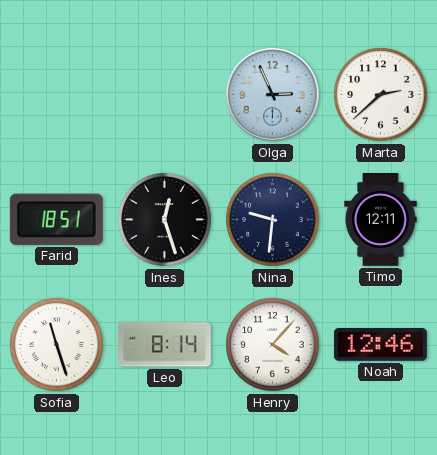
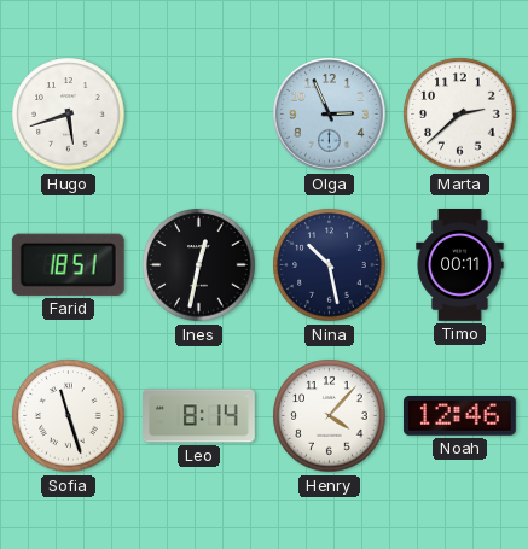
Hugo: none -> 5:42 (69, 115)
Ines: 12:27 -> 12:32 (199, 265)
Nina: 9:31 -> 10:28 (330, 265)
Timo: 12:11 -> 00:11 (460, 265)
